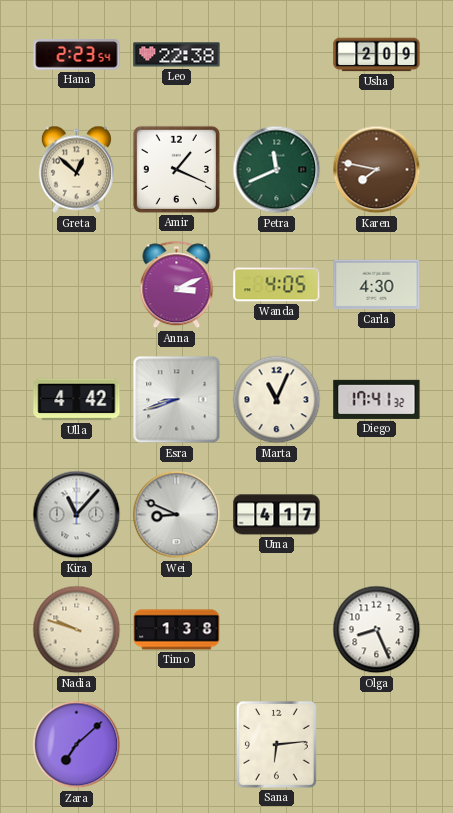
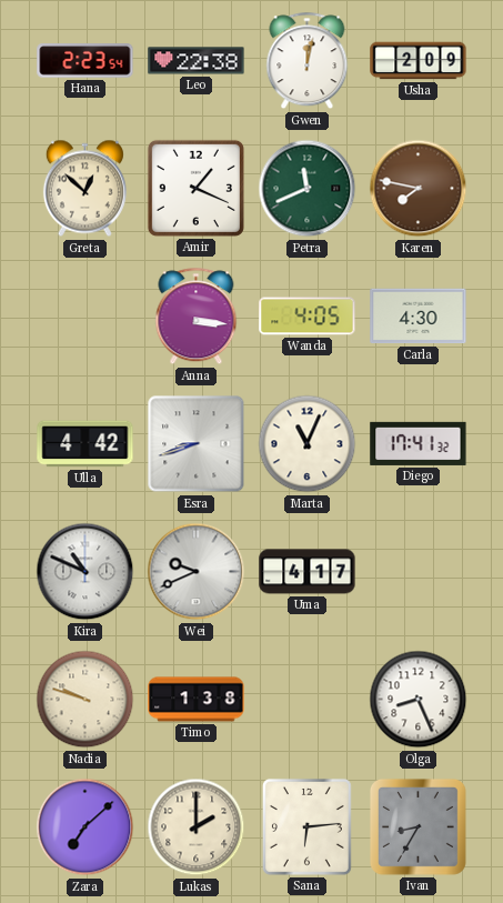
Gwen: none -> 12:02 (308, 61)
Anna: 3:11 -> 3:16 (197, 317)
Kira: 11:07 -> 10:49 (85, 572)
Wei: 8:49 -> 9:41 (197, 572)
Lukas: none -> 2:00 (197, 827)
Ivan: none -> 8:35 (418, 826)
